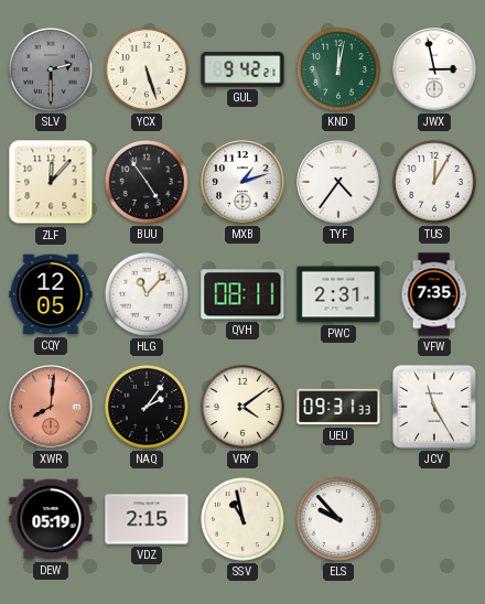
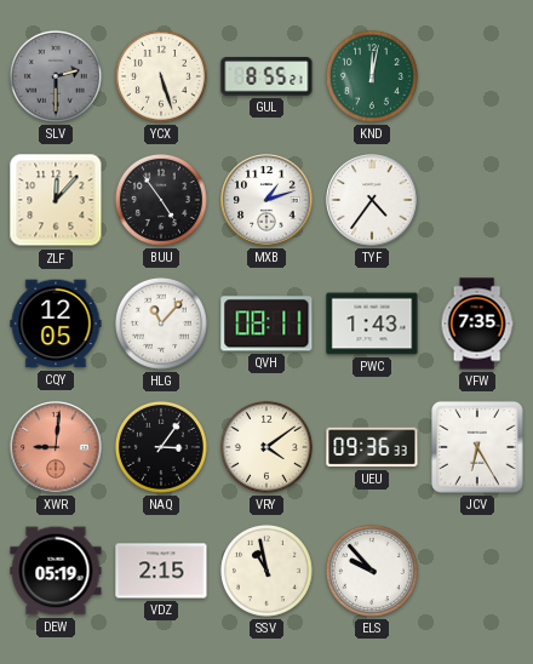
GUL: 9:42 -> 8:55 (266, 76)
JWX: 2:58 -> none (434, 69)
TUS: 12:05 -> none (434, 182)
PWC: 2:31 -> 1:43 (372, 324)
XWR: 8:01 -> 9:01 (56, 447)
NAQ: 2:06 -> 3:06 (161, 447)
UEU: 09:31 -> 09:36 (372, 447)
JCV: 11:25 -> 6:25 (477, 447)
